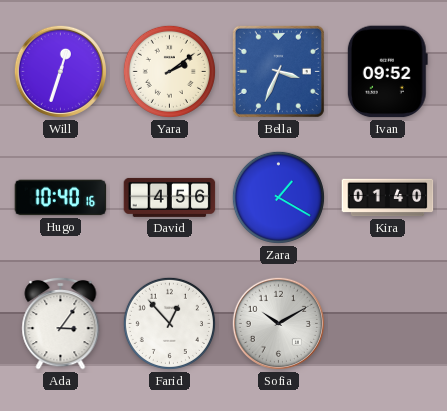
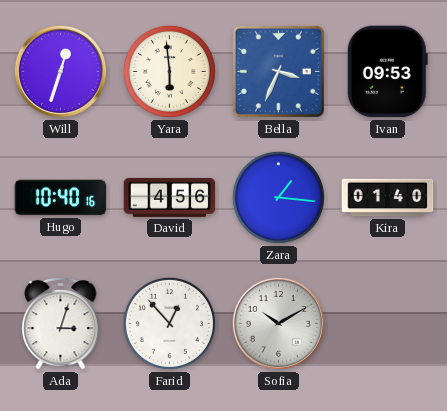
Yara: 2:09 -> 5:59 (169, 71)
Ivan: 09:52 -> 09:53 (387, 72)
Zara: 1:20 -> 1:16 (278, 197)
Ada: 3:06 -> 3:03 (61, 323)
